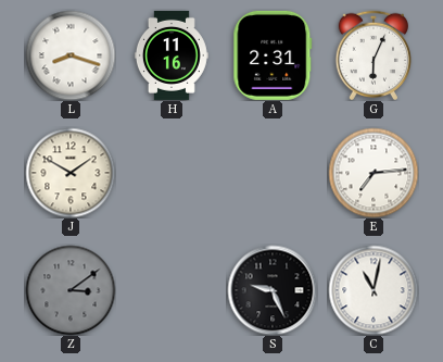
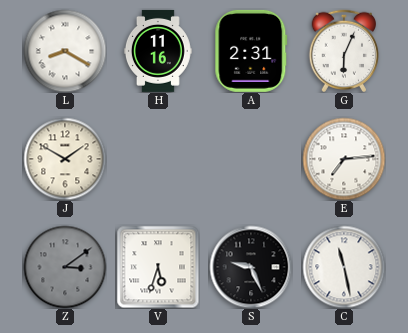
L: 8:18 -> 8:20 (65, 51)
V: none -> 5:33 (158, 267)
C: 11:02 -> 11:28 (344, 267)
